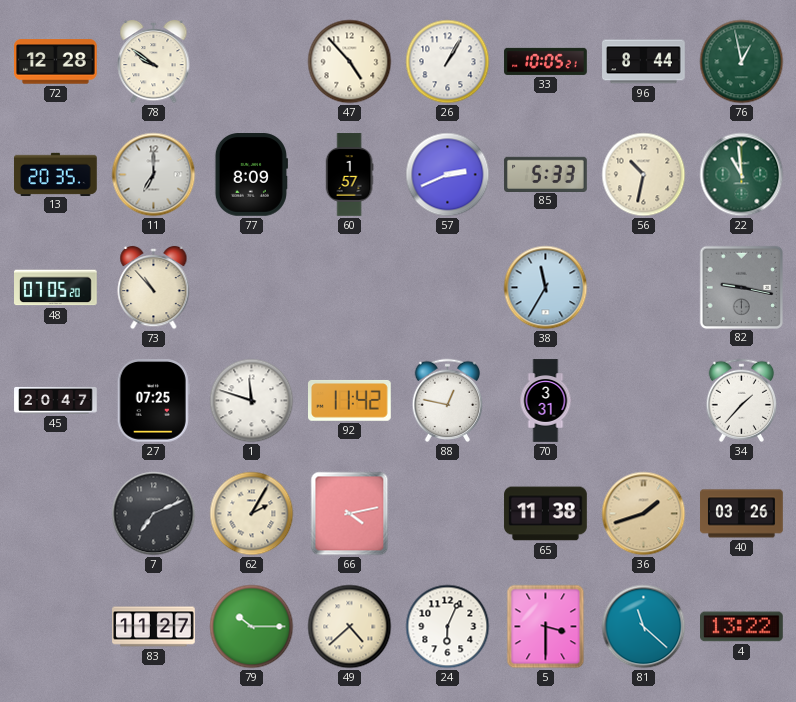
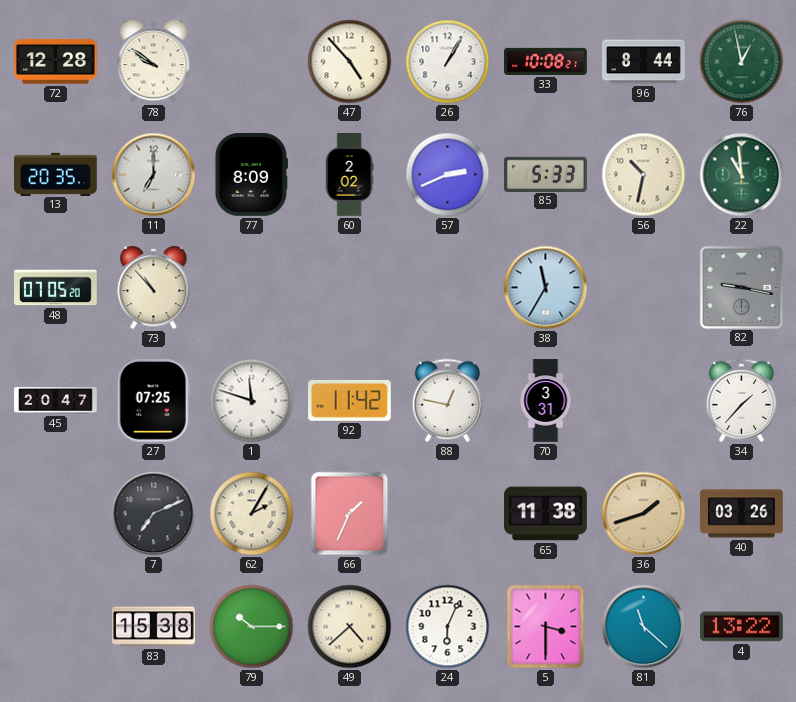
33: 10:05 -> 10:08 (546, 61)
60: 1:57 -> 2:02 (349, 175)
66: 4:13 -> 1:34 (350, 514)
83: 11:27 -> 15:38 (154, 627)
